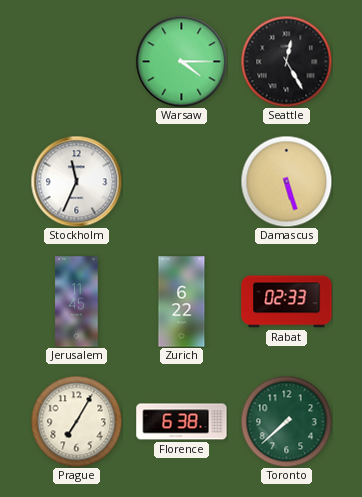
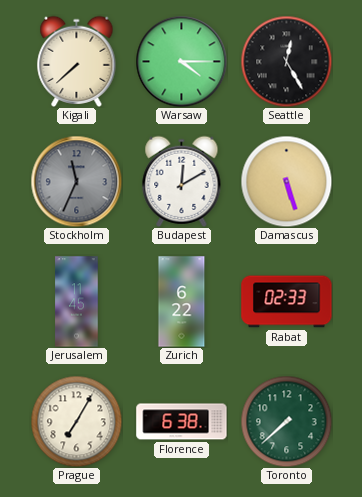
Kigali: none -> 7:38 (77, 61)
Stockholm dial: white -> grey (76, 181)
Budapest: none -> 12:10 (182, 181)
